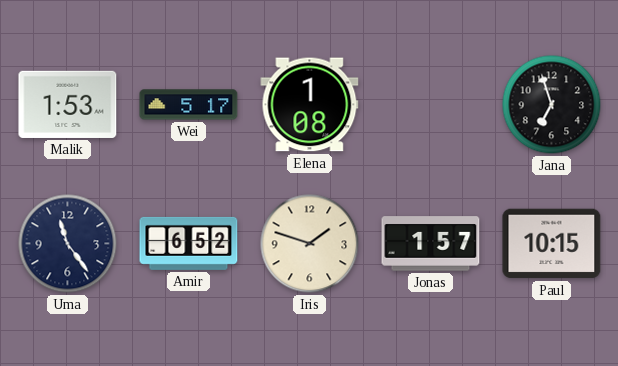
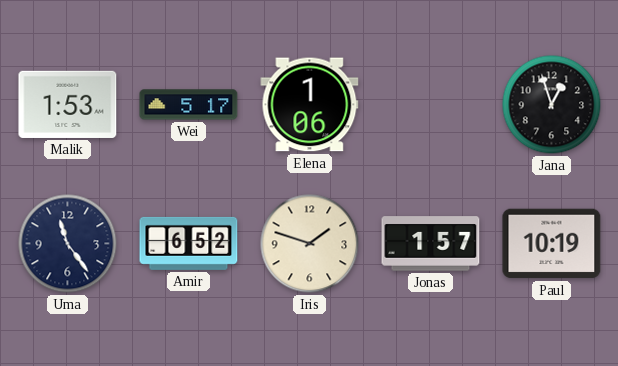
Elena: 1:08 -> 1:06 (310, 105)
Jana: 6:57 -> 12:57 (552, 105)
Paul: 10:15 -> 10:19 (552, 244)
